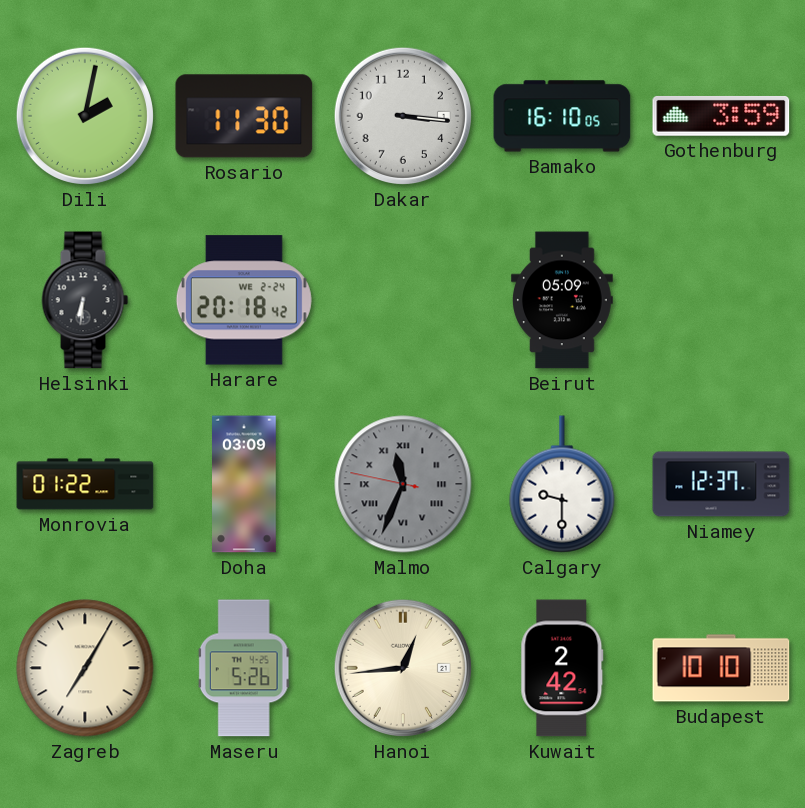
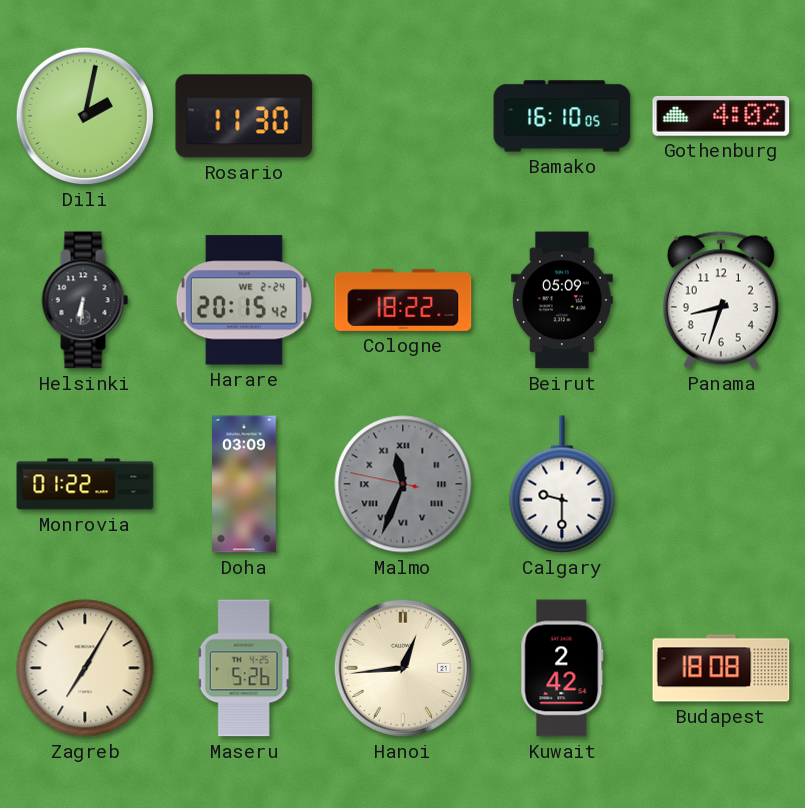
Dakar: 3:16 -> none (403, 116)
Gothenburg: 3:59 -> 4:02 (721, 116)
Harare: 20:18 -> 20:15 (244, 300)
Cologne: none -> 18:22 (403, 300)
Panama: none -> 8:33 (721, 300)
Niamey: 12:37 -> none (721, 484)
Budapest: 10:10 -> 18:08 (721, 668)
